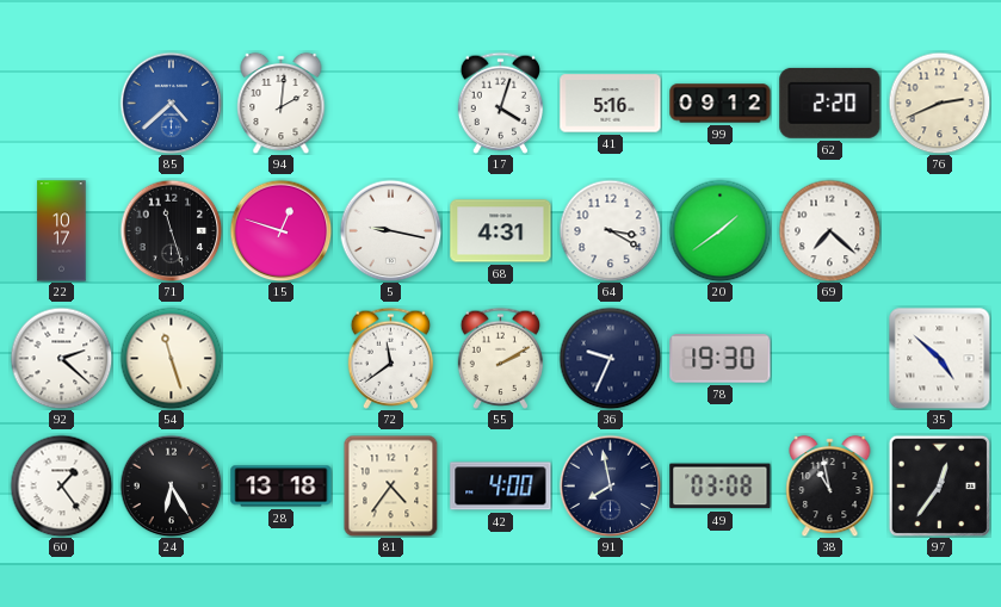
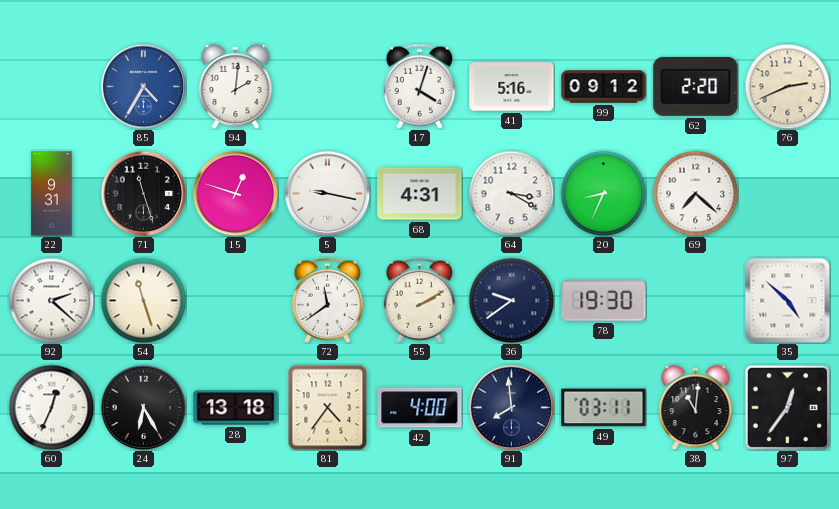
85: 4:38 -> 4:35 (143, 86)
22: 10:17 -> 9:31 (52, 194)
20: 1:39 -> 8:34 (603, 193)
36: 9:34 -> 9:39 (511, 300)
60: 1:24 -> 12:34 (51, 407)
91: 7:58 -> 7:59 (511, 407)
49: 03:08 -> 03:11 (604, 408)
38: 10:58 -> 11:01 (696, 407)
